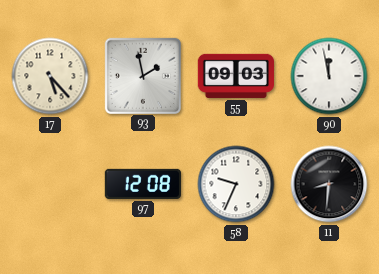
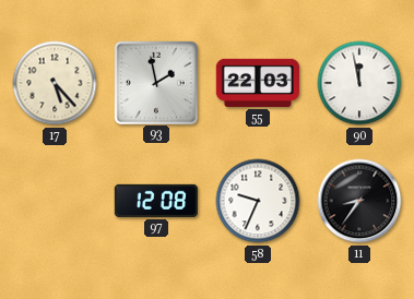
55: 09:03 -> 22:03 (258, 83)
11: 8:31 -> 8:36 (359, 201)
